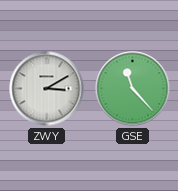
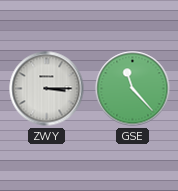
ZWY: 3:10 -> 3:15 (47, 89)
